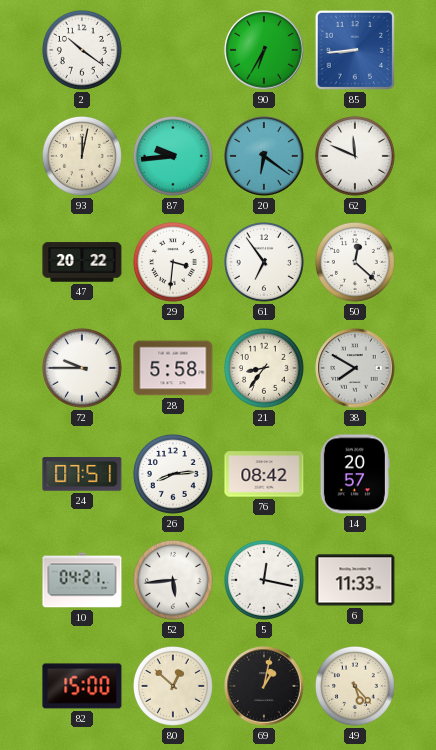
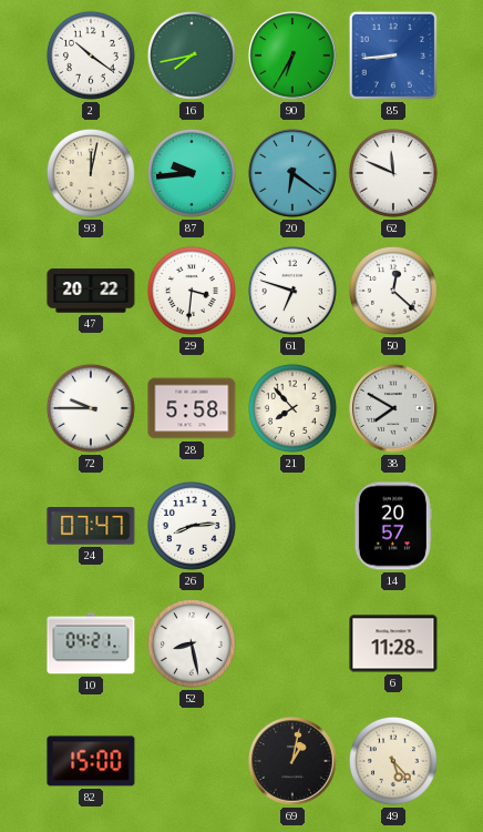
16: none -> 7:43 (192, 55)
61: 6:54 -> 6:48 (292, 291)
21: 8:36 -> 7:53 (292, 408)
24: 07:51 -> 07:47 (91, 526)
76: 08:42 -> none (264, 474)
52: 5:44 -> 8:28 (192, 643)
5: 12:17 -> none (264, 580)
6: 11:33 -> 11:28 (393, 643)
80: 12:52 -> none (173, 686)
